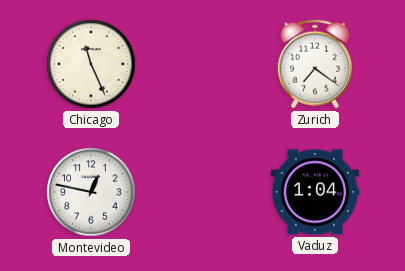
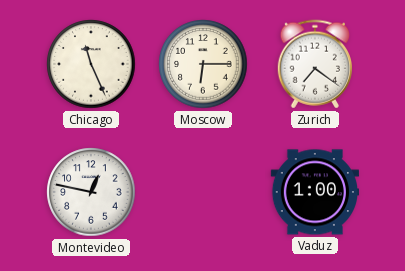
Moscow: none -> 6:15 (203, 64)
Vaduz: 1:04 -> 1:00 (314, 192)
